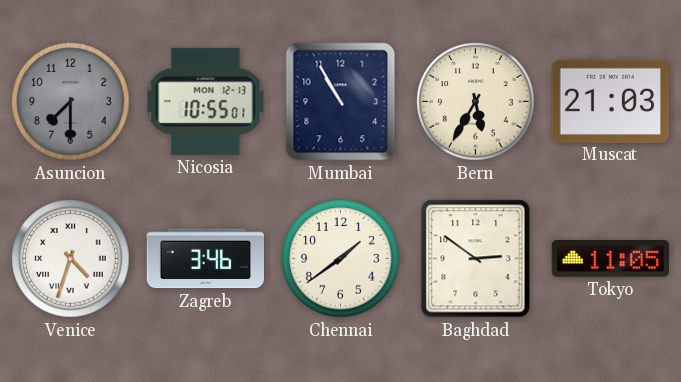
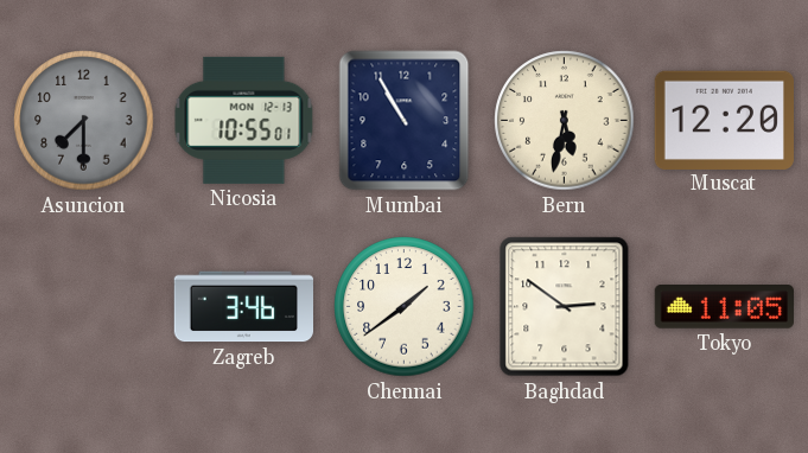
Bern: 5:35 -> 5:32 (565, 121)
Muscat: 21:03 -> 12:20 (724, 120)
Venice: 4:33 -> none (71, 259)
